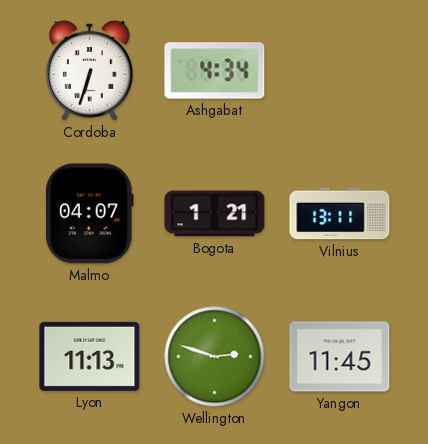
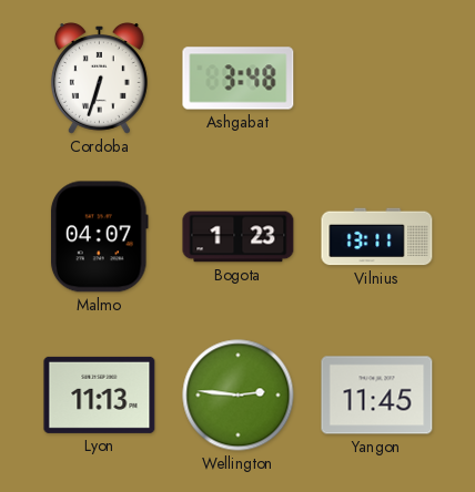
Ashgabat: 4:34 -> 3:48 (239, 79)
Bogota: 1:21 -> 1:23 (239, 237)
Wellington: 2:48 -> 2:46 (239, 396)
